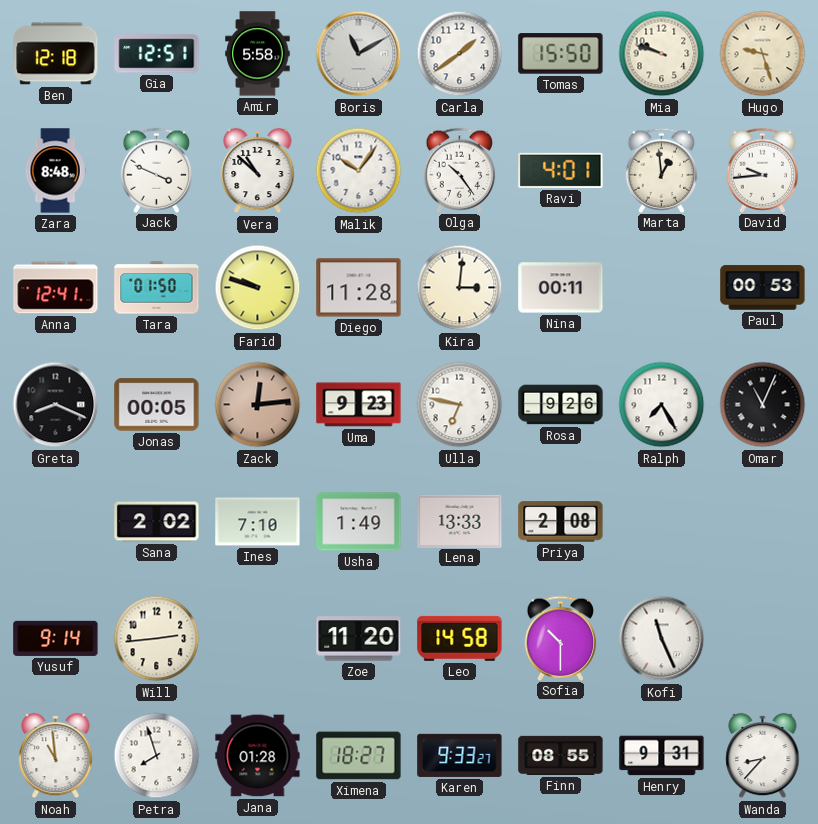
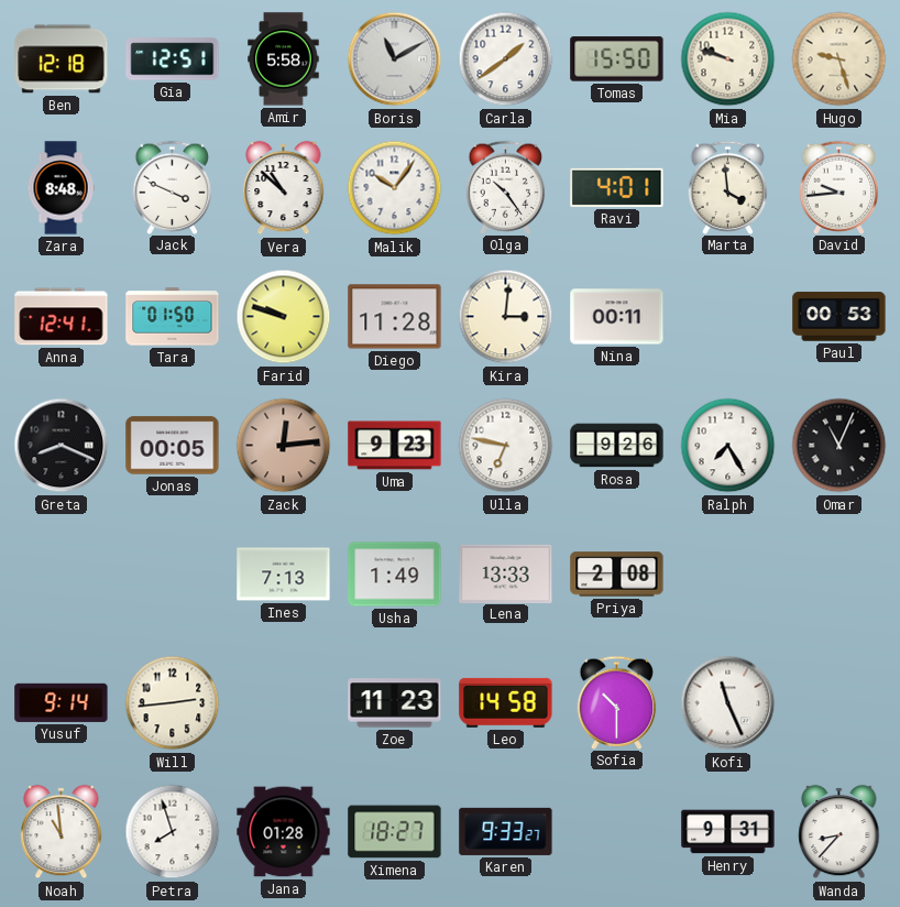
Marta: 12:59 -> 3:59 (728, 187)
Sana: 2:02 -> none (157, 522)
Ines: 7:10 -> 7:13 (284, 575)
Zoe: 11:20 -> 11:23 (395, 703)
Finn: 08:55 -> none (561, 755)
